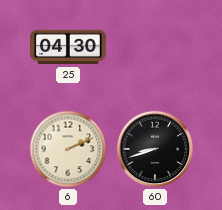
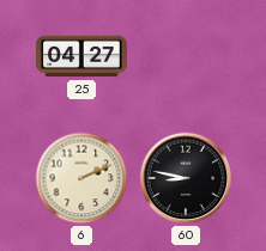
25: 04:30 -> 04:27 (83, 56)
60: 8:42 -> 8:47 (186, 178)
